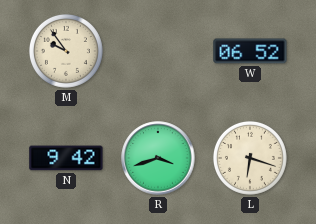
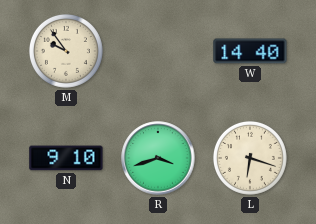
W: 06:52 -> 14:40 (250, 51)
N: 9:42 -> 9:10 (66, 158)
